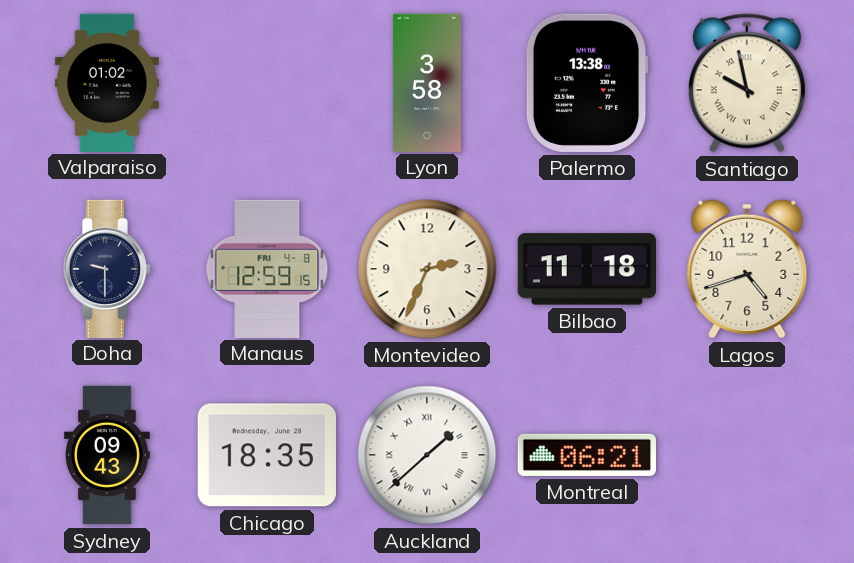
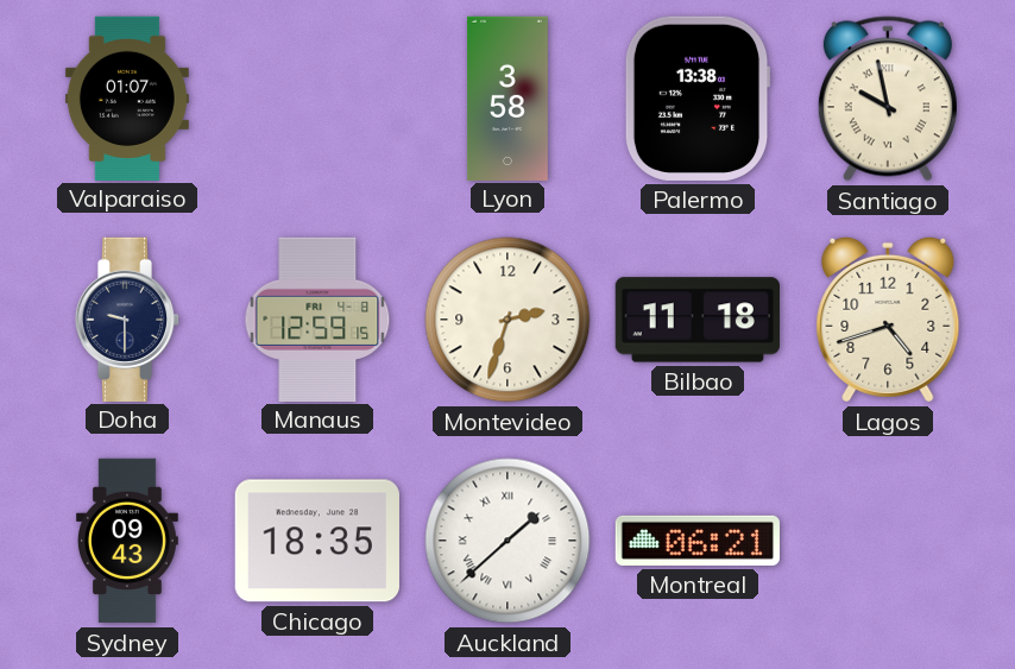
Valparaiso: 01:02 -> 01:07 (127, 97)
Montevideo: 2:34 -> 2:33 (508, 320)
